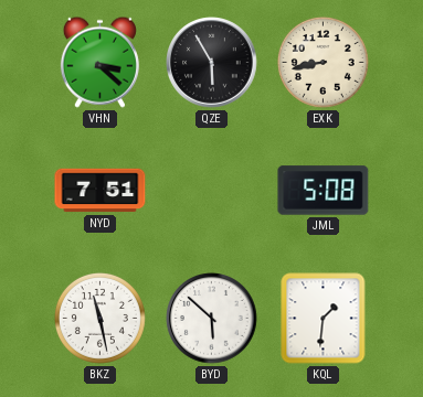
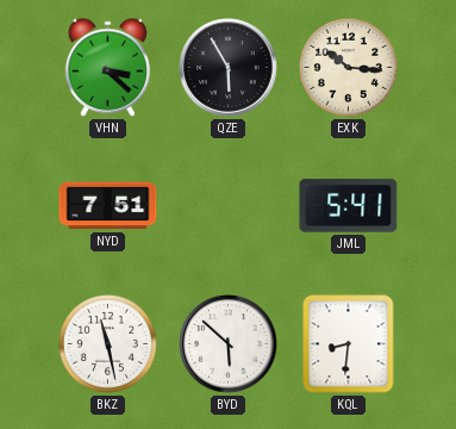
EXK: 8:43 -> 10:16 (348, 67)
JML: 5:08 -> 5:41 (349, 206)
KQL: 1:31 -> 8:31 (349, 344)
